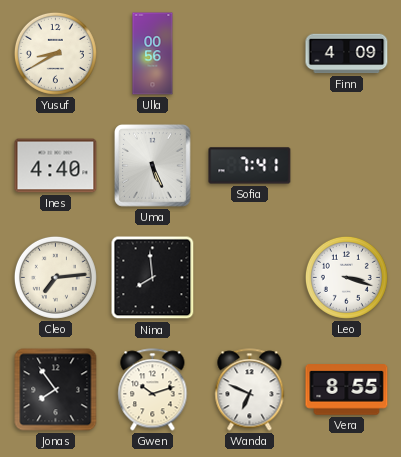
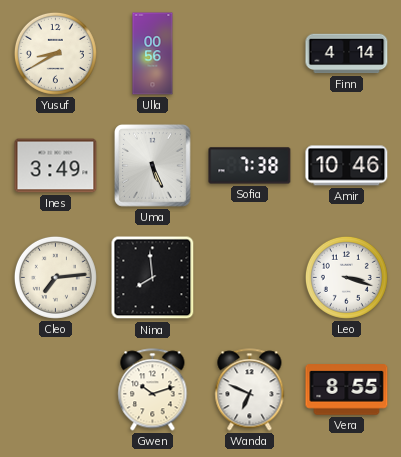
Finn: 4:09 -> 4:14 (347, 54)
Ines: 4:40 -> 3:49 (56, 166)
Sofia: 7:41 -> 7:38 (250, 166)
Amir: none -> 10:46 (347, 166)
Jonas: 7:54 -> none (56, 390)
